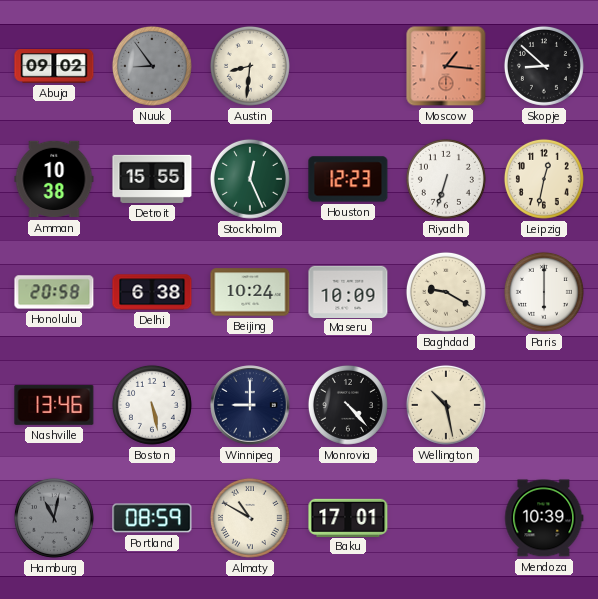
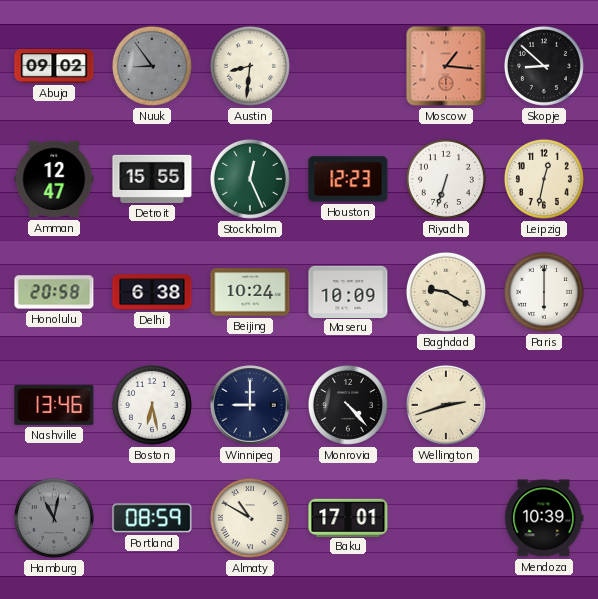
Amman: 10:38 -> 12:47 (54, 179)
Boston: 5:28 -> 6:28 (152, 405)
Wellington: 10:28 -> 2:42 (446, 405)
